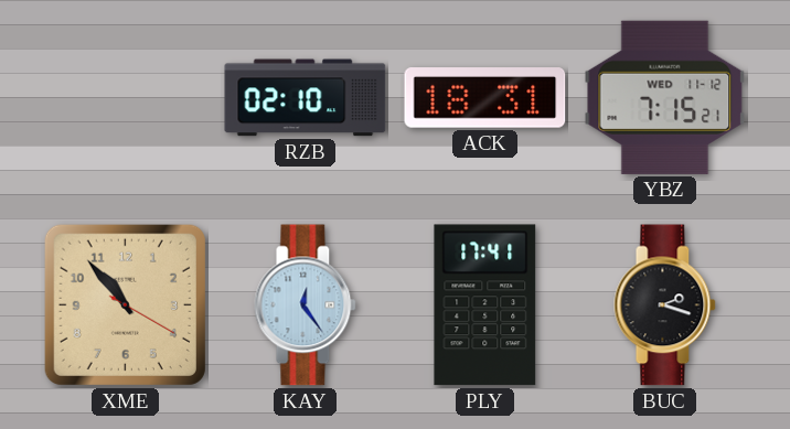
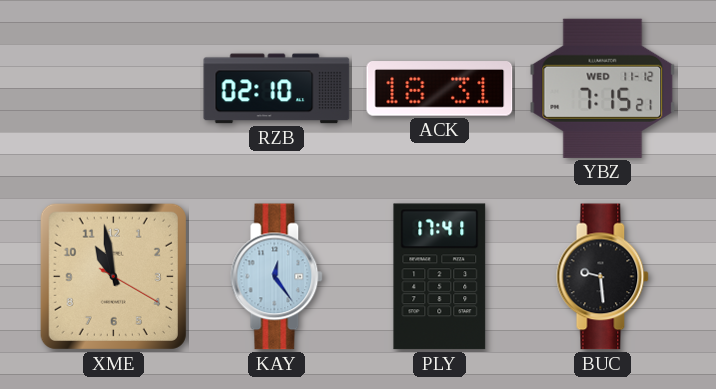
XME: 10:53 -> 10:58 (113, 276)
BUC: 2:18 -> 9:29 (603, 277)
